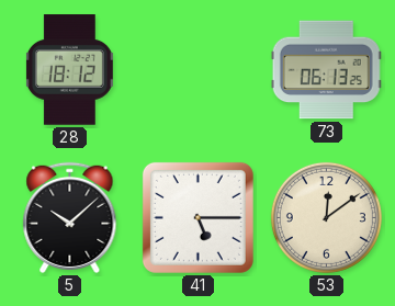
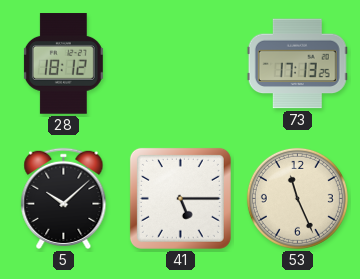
73: 06:13 -> 17:13 (297, 64)
53: 12:09 -> 11:26 (297, 198)
